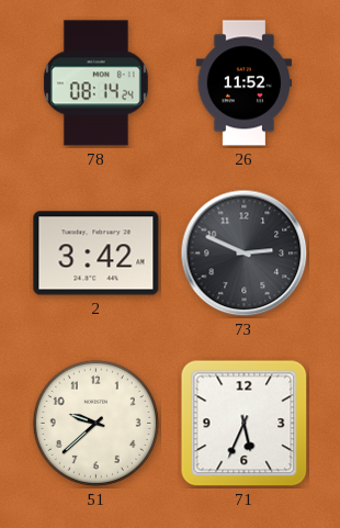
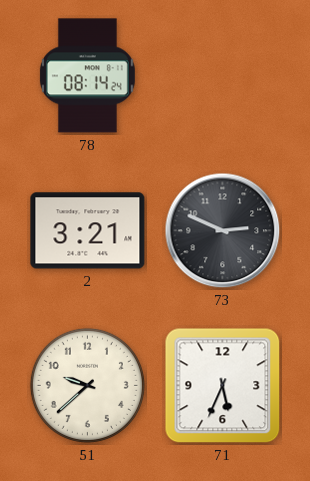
26: 11:52 -> none (243, 83)
2: 3:42 -> 3:21 (88, 231)
